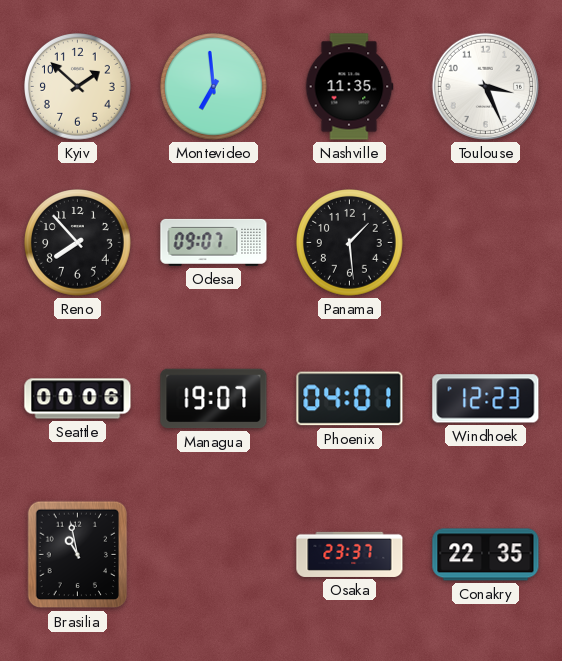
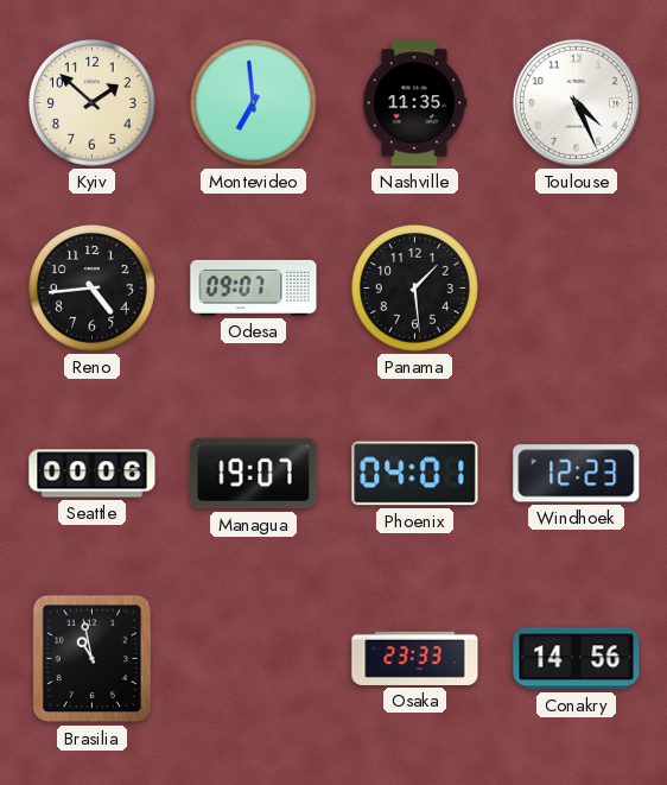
Toulouse: 3:26 -> 4:26 (576, 102)
Reno: 7:53 -> 4:44 (93, 289)
Osaka: 23:37 -> 23:33 (415, 658)
Conakry: 22:35 -> 14:56 (577, 659)
